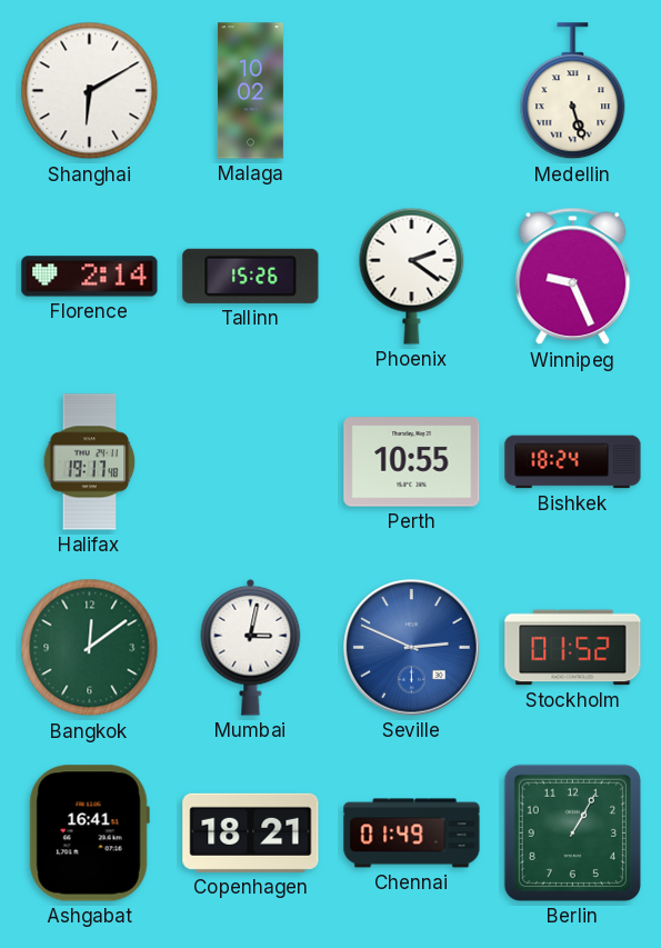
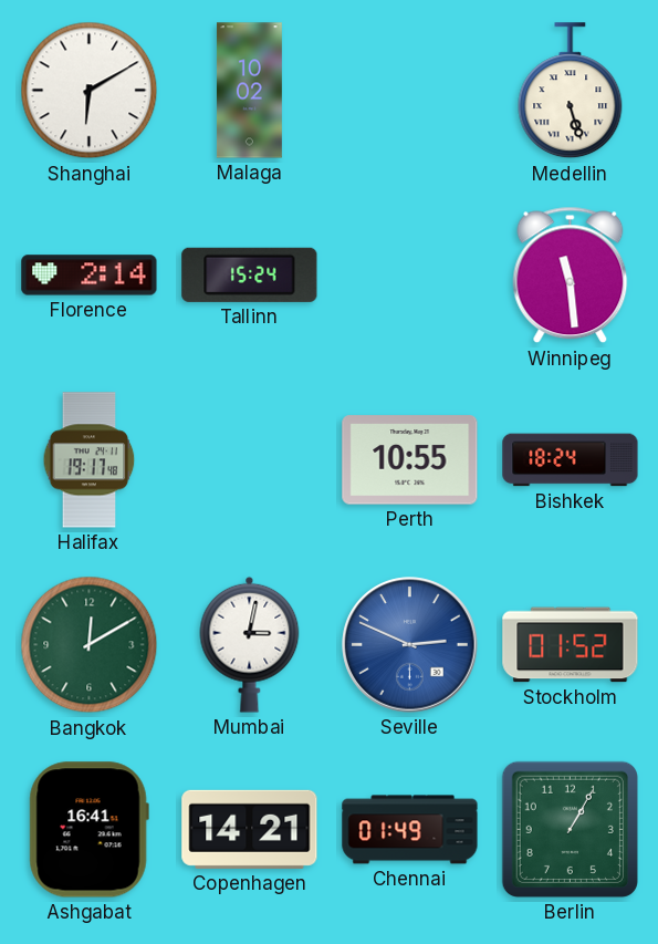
Tallinn: 15:26 -> 15:24 (250, 274)
Phoenix: 2:21 -> none (412, 276)
Winnipeg: 9:26 -> 11:29 (571, 276)
Bangkok: 12:09 -> 12:10 (90, 645)
Copenhagen: 18:21 -> 14:21 (250, 829)
